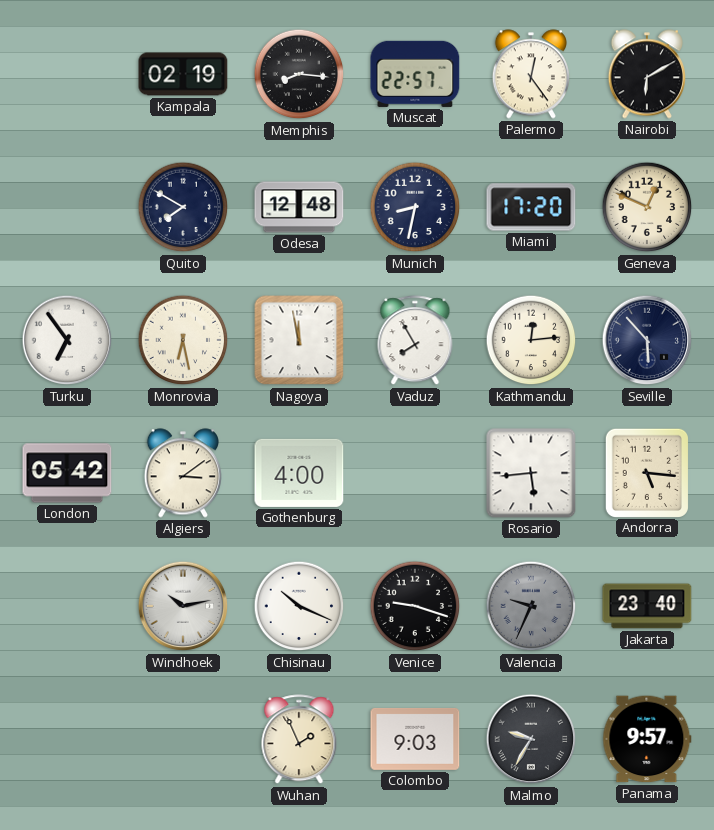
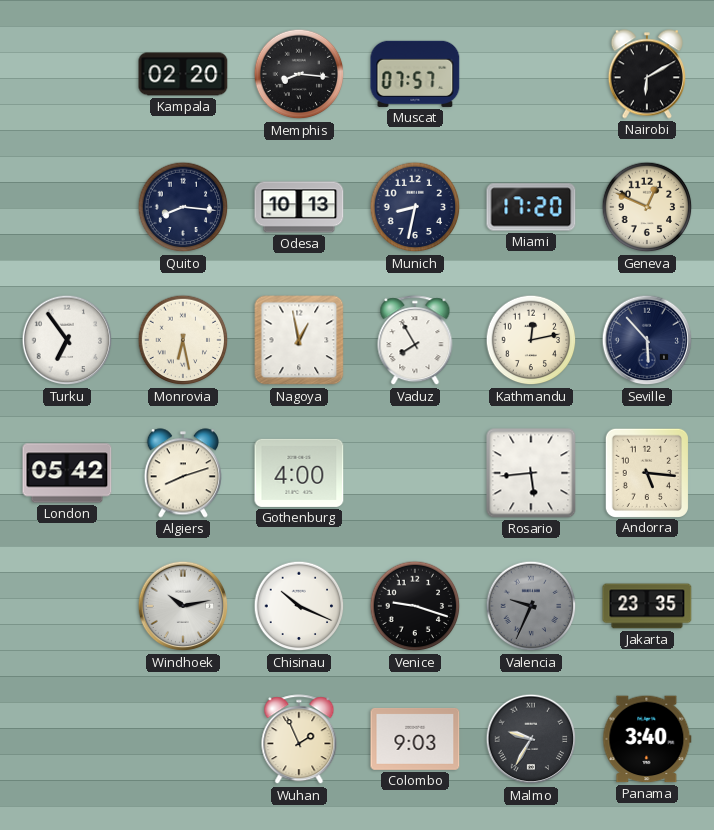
Kampala: 02:19 -> 02:20 (183, 74)
Muscat: 22:57 -> 07:57 (415, 74)
Palermo: 12:24 -> none (531, 74)
Quito: 7:50 -> 8:16 (183, 207)
Odesa: 12:48 -> 10:13 (299, 207)
Nagoya: 11:58 -> 12:58 (299, 340)
Kathmandu: 12:14 -> 12:13 (531, 340)
Algiers: 3:09 -> 8:12 (183, 473)
Jakarta: 23:40 -> 23:35 (647, 606)
Panama: 9:57 -> 3:40 (647, 739)
